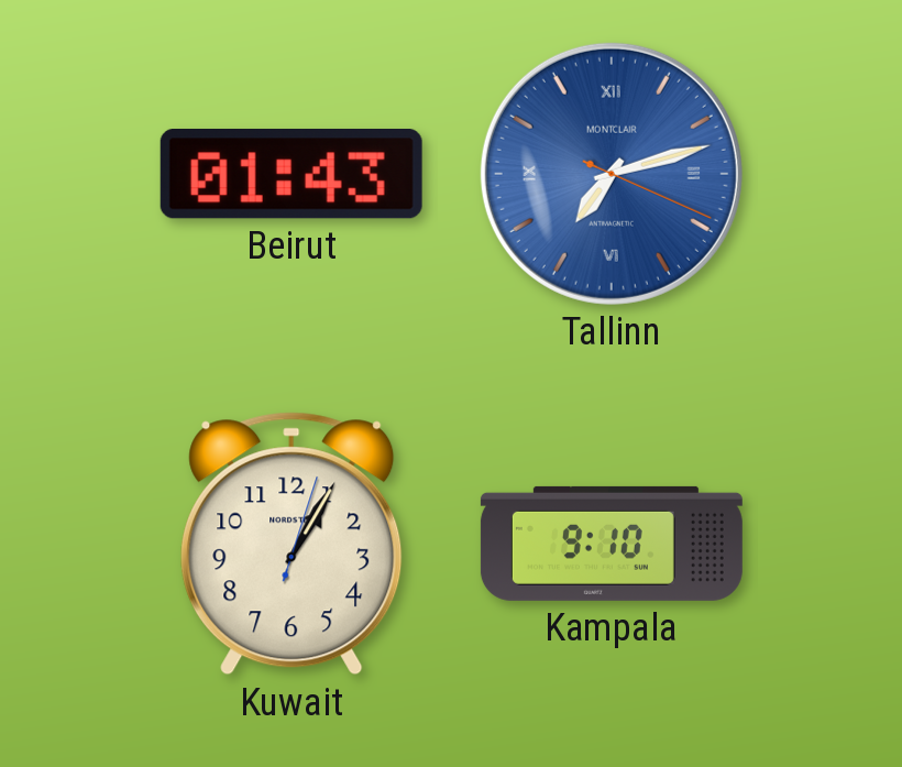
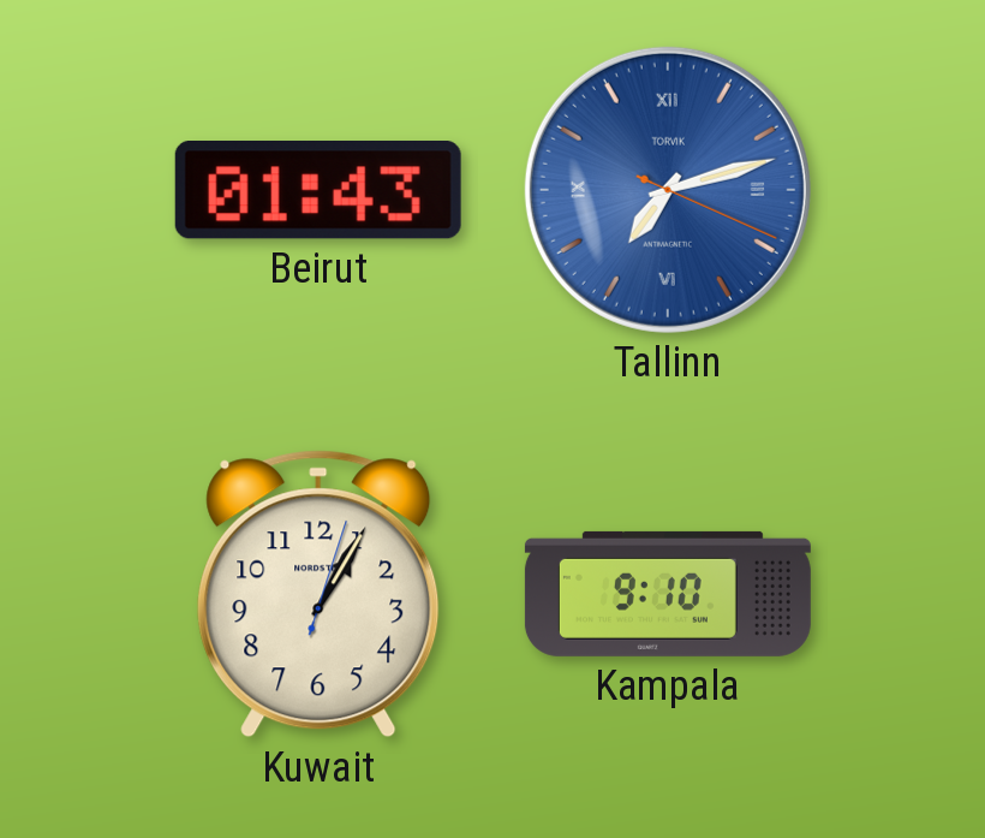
Tallinn brand: MONTCLAIR -> TORVIK (668, 190)
